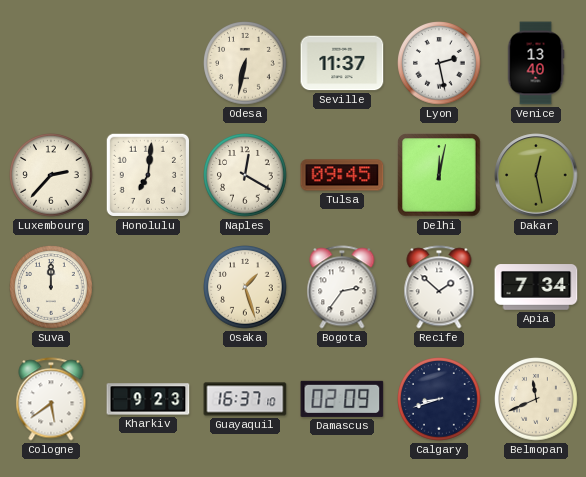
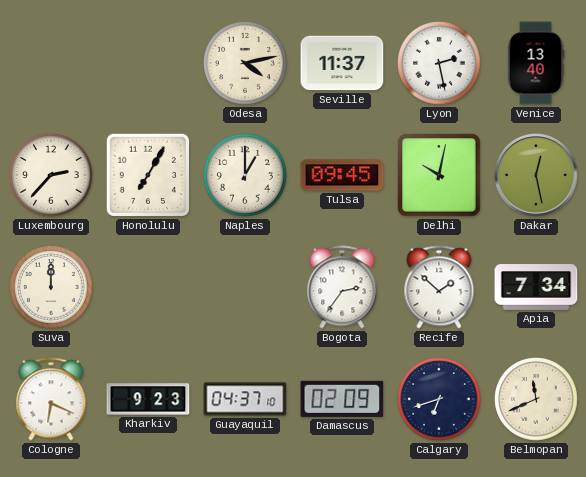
Odesa: 6:32 -> 4:13 (245, 63)
Honolulu: 7:01 -> 7:05 (148, 175)
Naples: 12:20 -> 1:00 (245, 175)
Delhi: 12:02 -> 10:02 (439, 175)
Osaka: 1:27 -> none (245, 287)
Cologne: 5:39 -> 6:19 (51, 399)
Guayaquil: 16:37 -> 04:37 (245, 399)
Calgary: 8:42 -> 6:42 (439, 399)
